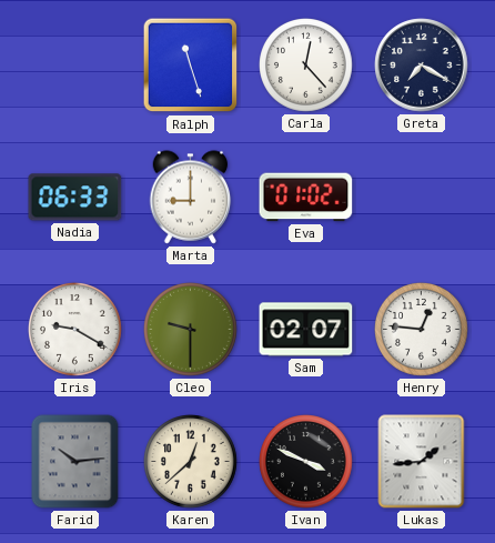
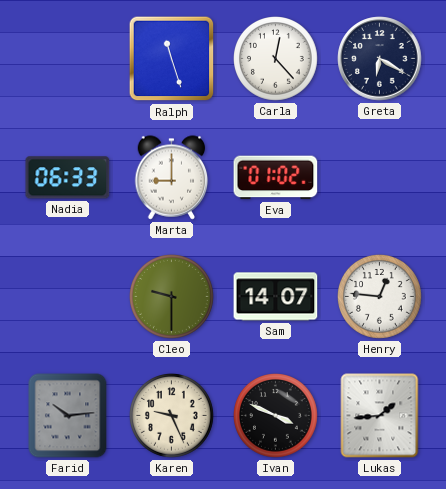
Greta: 7:20 -> 6:20 (380, 59)
Iris: 9:20 -> none (75, 330)
Sam: 02:07 -> 14:07 (276, 297)
Karen: 12:38 -> 9:26 (172, 416)
